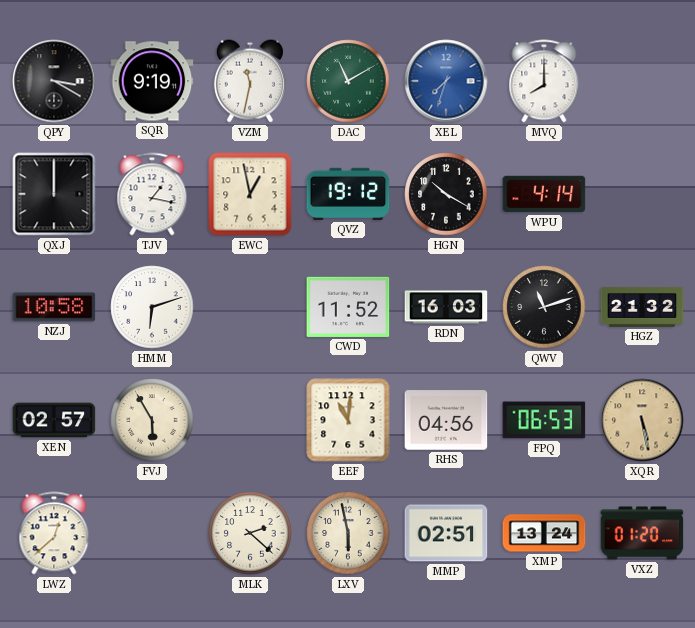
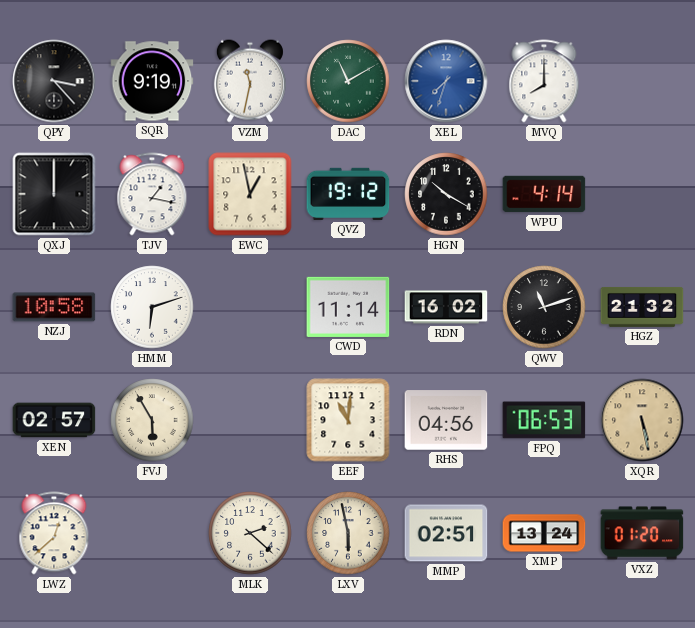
QPY: 3:20 -> 3:23 (54, 81)
CWD: 11:52 -> 11:14 (348, 307)
RDN: 16:03 -> 16:02 (446, 307)
